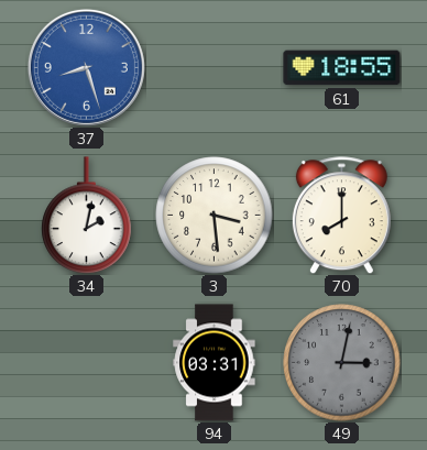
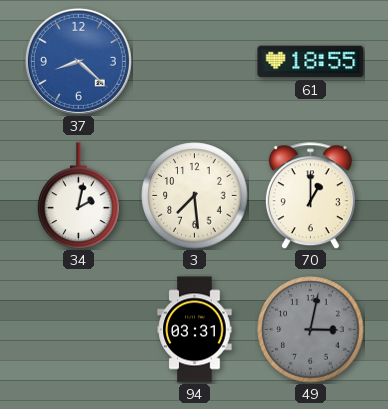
37: 8:27 -> 8:22 (78, 61)
3: 3:29 -> 7:29 (195, 196)
70: 8:00 -> 1:00 (310, 196)
